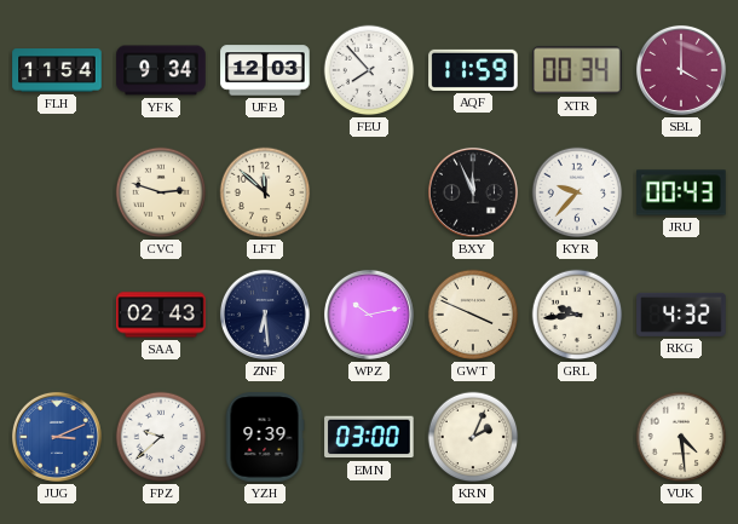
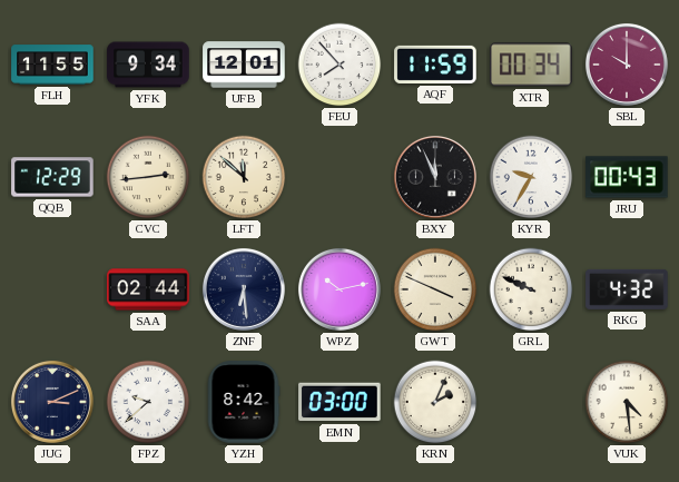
FLH: 11:54 -> 11:55 (52, 65)
UFB: 12:03 -> 12:01 (244, 65)
SBL: 4:00 -> 10:00 (627, 65)
QQB: none -> 12:29 (52, 177)
CVC: 2:48 -> 2:44 (148, 177)
KYR: 9:37 -> 9:35 (531, 177)
SAA: 02:43 -> 02:44 (148, 289)
GRL: 9:44 -> 9:49 (531, 289)
JUG dial: blue -> navy (52, 402)
YZH: 9:39 -> 8:42 (244, 402)
